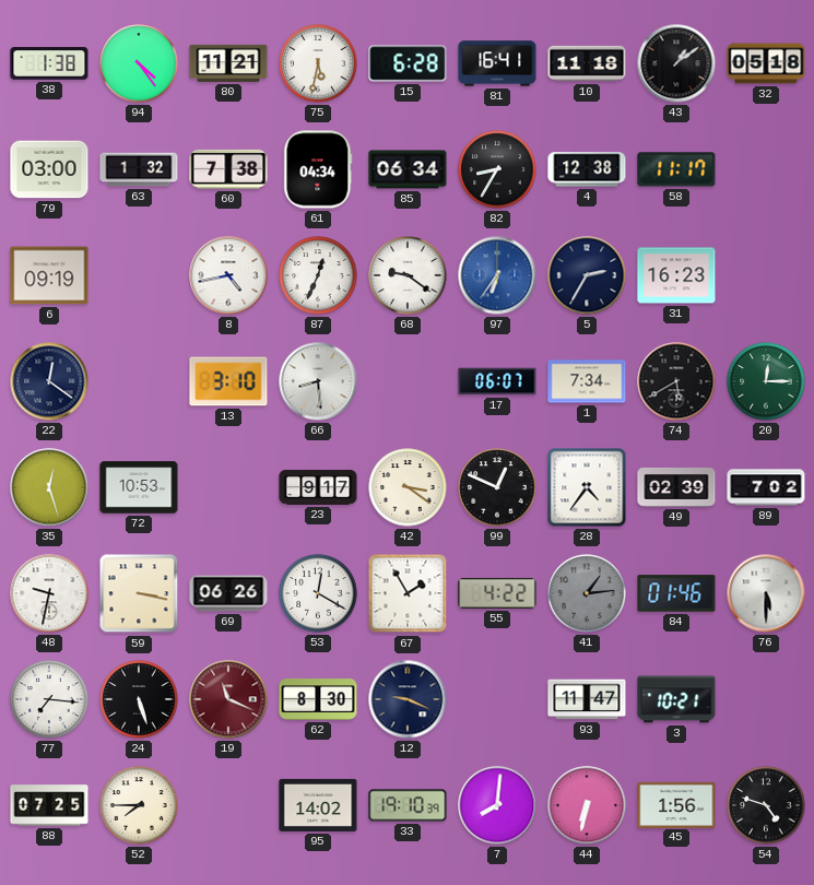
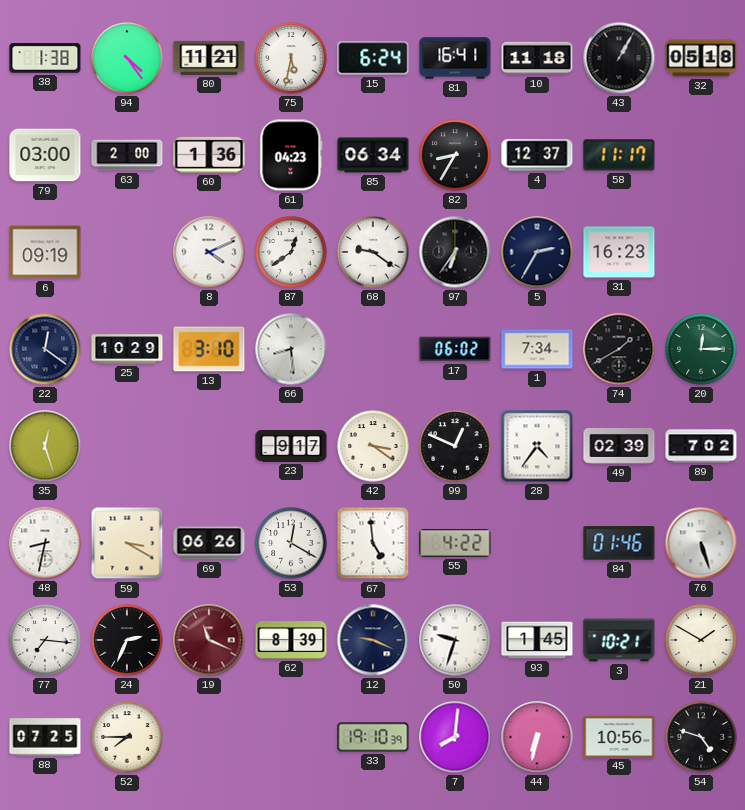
15: 6:28 -> 6:24 (373, 58)
43: 1:09 -> 1:05 (619, 58)
63: 1:32 -> 2:00 (127, 155)
60: 7:38 -> 1:36 (209, 155)
61: 04:34 -> 04:23 (291, 155)
4: 12:38 -> 12:37 (537, 155)
8: 4:43 -> 4:11 (209, 252)
87: 12:34 -> 12:39 (291, 252)
97 dial: blue -> black (455, 252)
25: none -> 10:29 (127, 349)
17: 06:07 -> 06:02 (455, 349)
74: 5:40 -> 1:40 (619, 349)
72: 10:53 -> none (139, 487)
48: 9:32 -> 8:32 (45, 543)
59: 3:17 -> 3:20 (127, 543)
67: 1:55 -> 4:59 (373, 543)
41: 1:14 -> none (587, 593)
76: 5:30 -> 5:27 (701, 543)
24: 5:27 -> 2:34 (127, 640)
62: 8:30 -> 8:39 (291, 640)
50: none -> 9:33 (455, 640)
93: 11:47 -> 1:45 (537, 640)
21: none -> 1:50 (701, 640)
95: 14:02 -> none (318, 805)
45: 1:56 -> 10:56 (619, 736)
